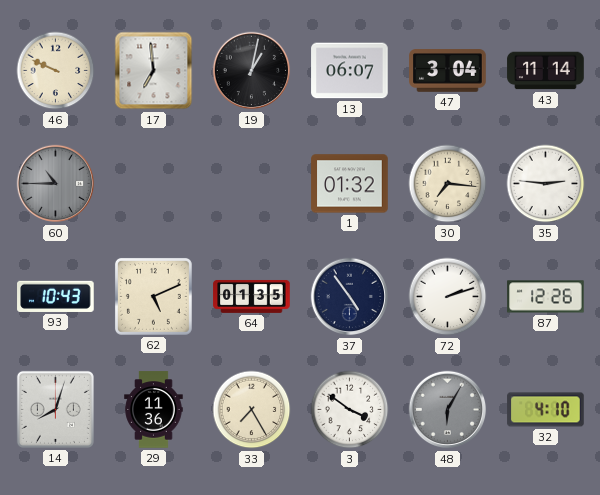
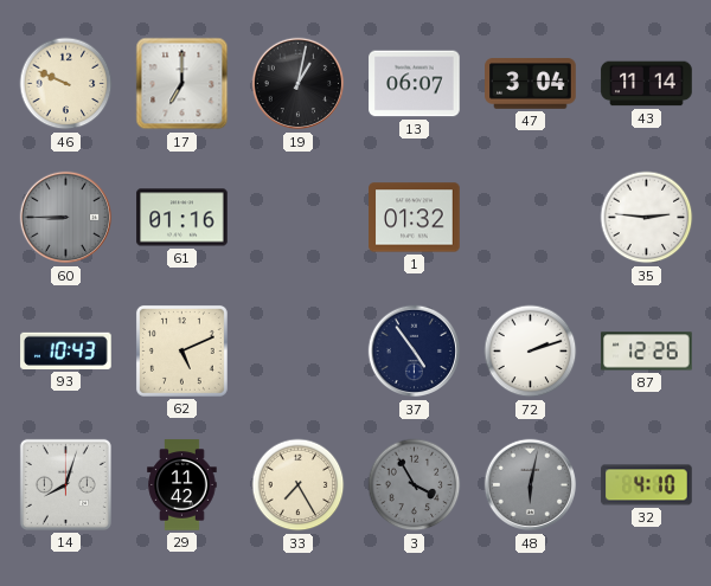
17: 6:59 -> 7:00 (182, 84)
60: 10:45 -> 8:45 (66, 218)
61: none -> 01:16 (182, 218)
30: 7:16 -> none (448, 184)
64: 01:35 -> none (252, 296)
29: 11:36 -> 11:42 (182, 485)
3: 3:51 -> 3:55 (415, 485)
3 dial: white -> grey (415, 485)
48: 6:05 -> 6:02 (531, 485)
